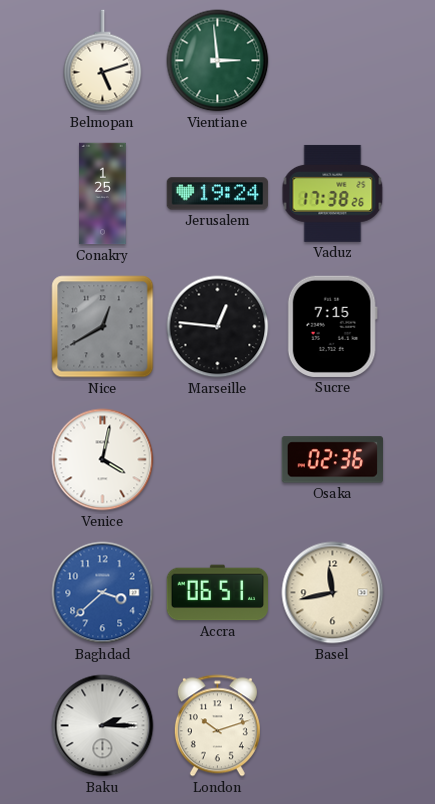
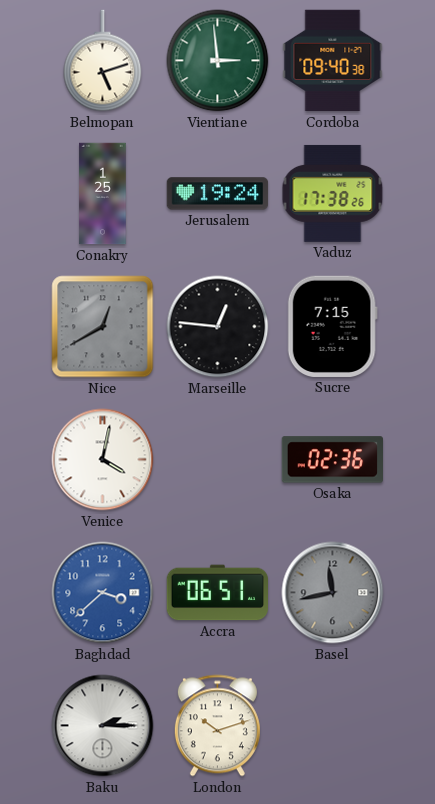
Cordoba: none -> 09:40 (333, 61)
Basel dial: cream -> grey (333, 593)
